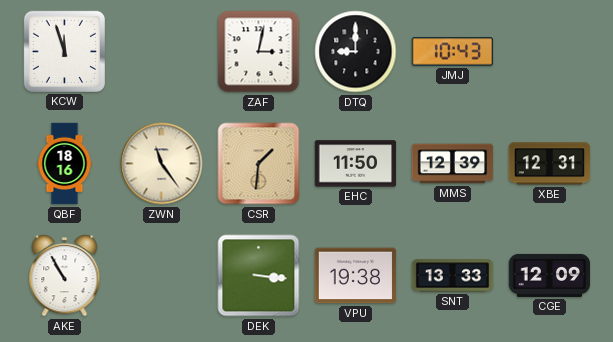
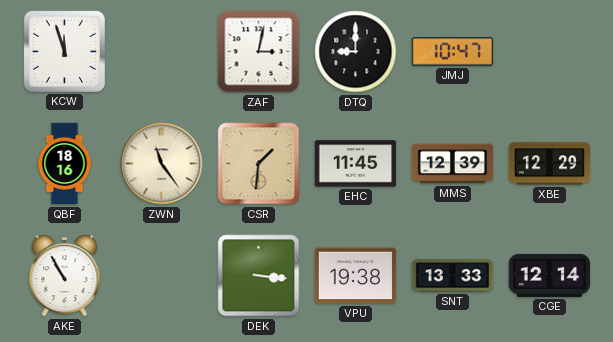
JMJ: 10:43 -> 10:47 (453, 52)
EHC: 11:50 -> 11:45 (356, 164)
XBE: 12:31 -> 12:29 (550, 164)
CGE: 12:09 -> 12:14 (550, 275)
